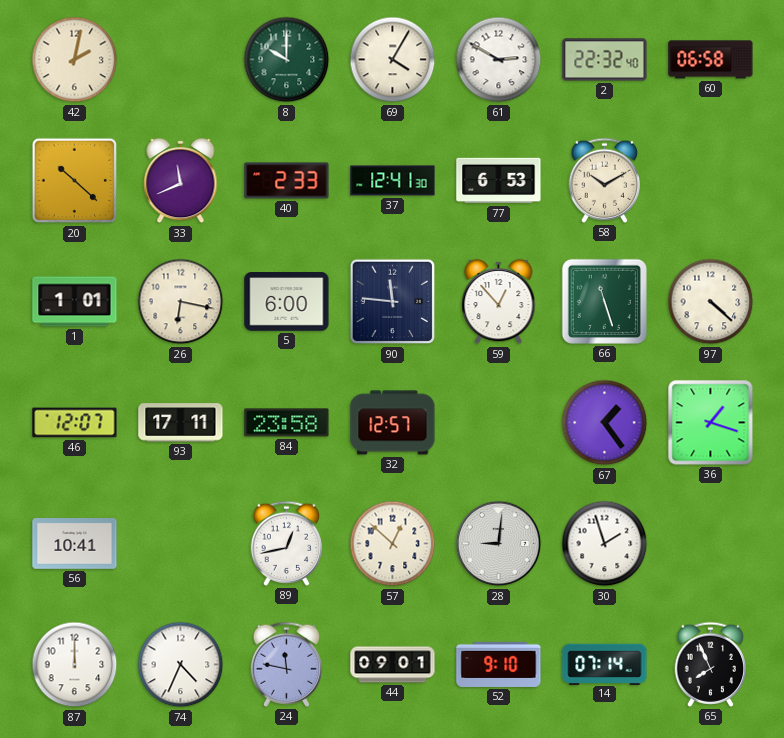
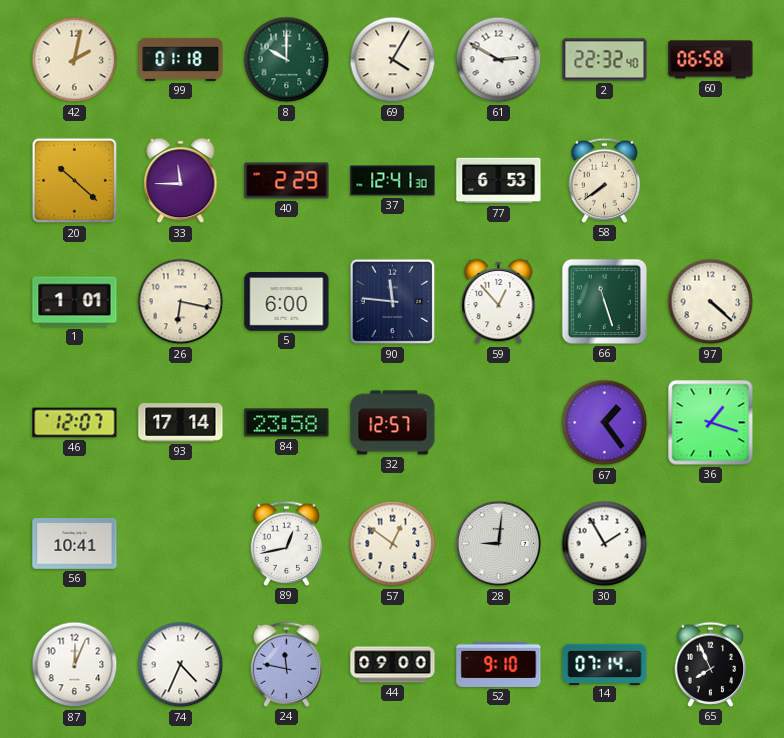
99: none -> 01:18 (181, 59)
33: 11:41 -> 11:45 (181, 181)
40: 2:33 -> 2:29 (287, 181)
58: 10:10 -> 7:39 (604, 180)
93: 17:11 -> 17:14 (181, 423)
57: 12:52 -> 12:51 (393, 544)
30: 1:57 -> 1:55 (605, 544)
87: 12:00 -> 12:04 (75, 665)
44: 09:01 -> 09:00 (393, 665)
